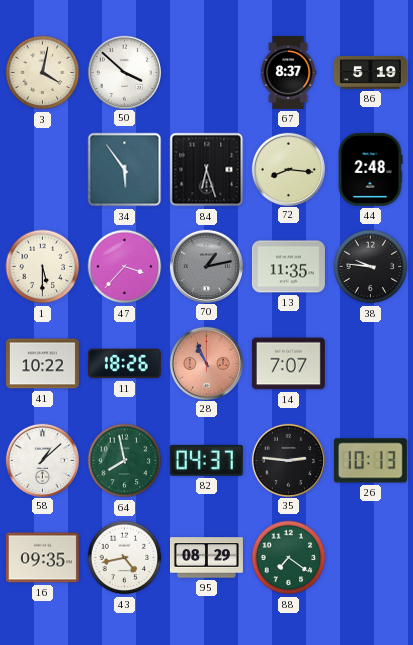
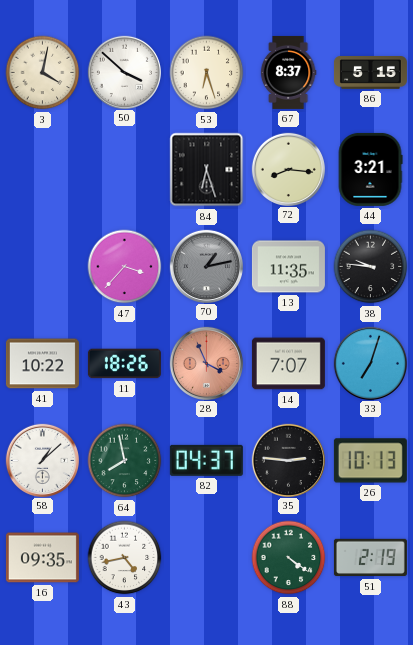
53: none -> 6:27 (207, 73)
86: 5:19 -> 5:15 (370, 73)
34: 5:54 -> none (125, 170)
44: 2:48 -> 3:21 (370, 169)
1: 5:30 -> none (43, 267)
28: 10:56 -> 3:56 (206, 363)
33: none -> 7:03 (370, 363)
95: 08:29 -> none (206, 558)
88: 7:21 -> 4:21 (289, 558)
51: none -> 2:19 (370, 558)
